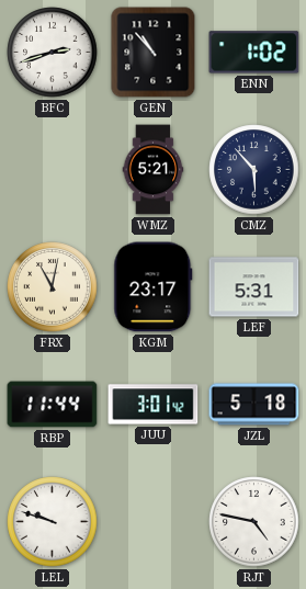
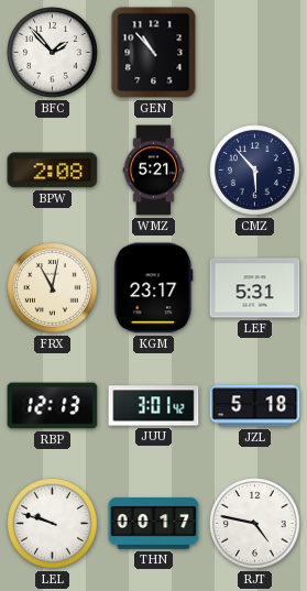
BFC: 2:42 -> 1:53 (53, 53)
ENN: 1:02 -> none (254, 53)
BPW: none -> 2:08 (53, 171)
RBP: 11:44 -> 12:13 (53, 406)
THN: none -> 00:17 (154, 524)
